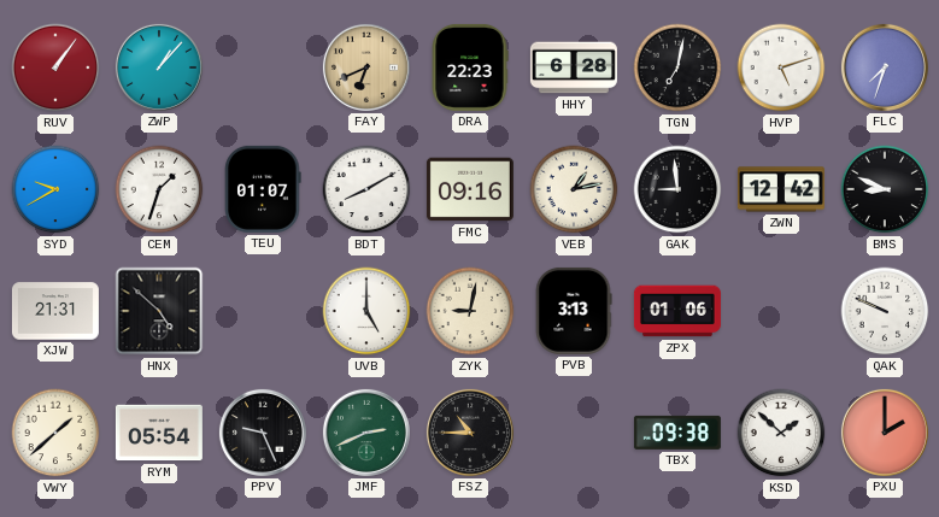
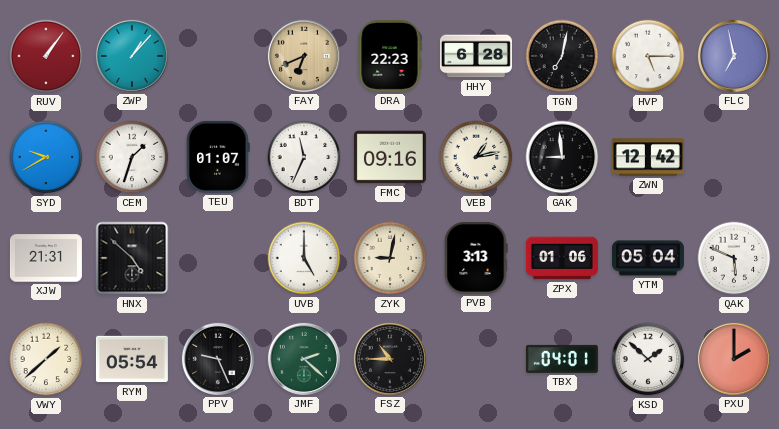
HVP: 5:12 -> 5:15 (648, 56)
FLC: 7:33 -> 6:58 (734, 56)
BDT: 8:10 -> 11:34 (304, 157)
BMS: 8:49 -> none (885, 189)
YTM: none -> 05:04 (648, 258)
QAK: 9:49 -> 5:49 (734, 258)
JMF: 2:41 -> 2:22 (304, 359)
TBX: 09:38 -> 04:01 (562, 359)
